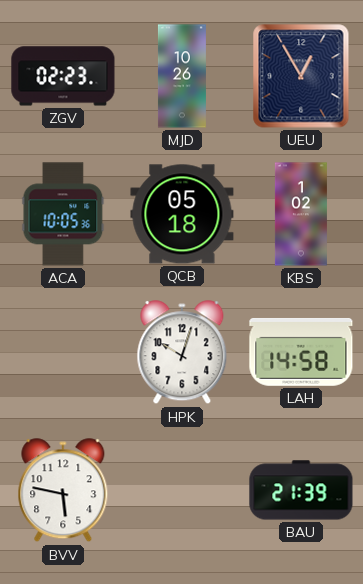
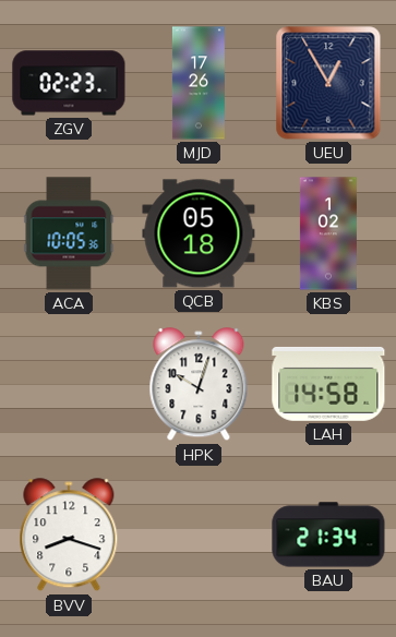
MJD: 10:26 -> 17:26 (199, 83)
BVV: 5:47 -> 8:18 (69, 536)
BAU: 21:39 -> 21:34 (328, 534)
